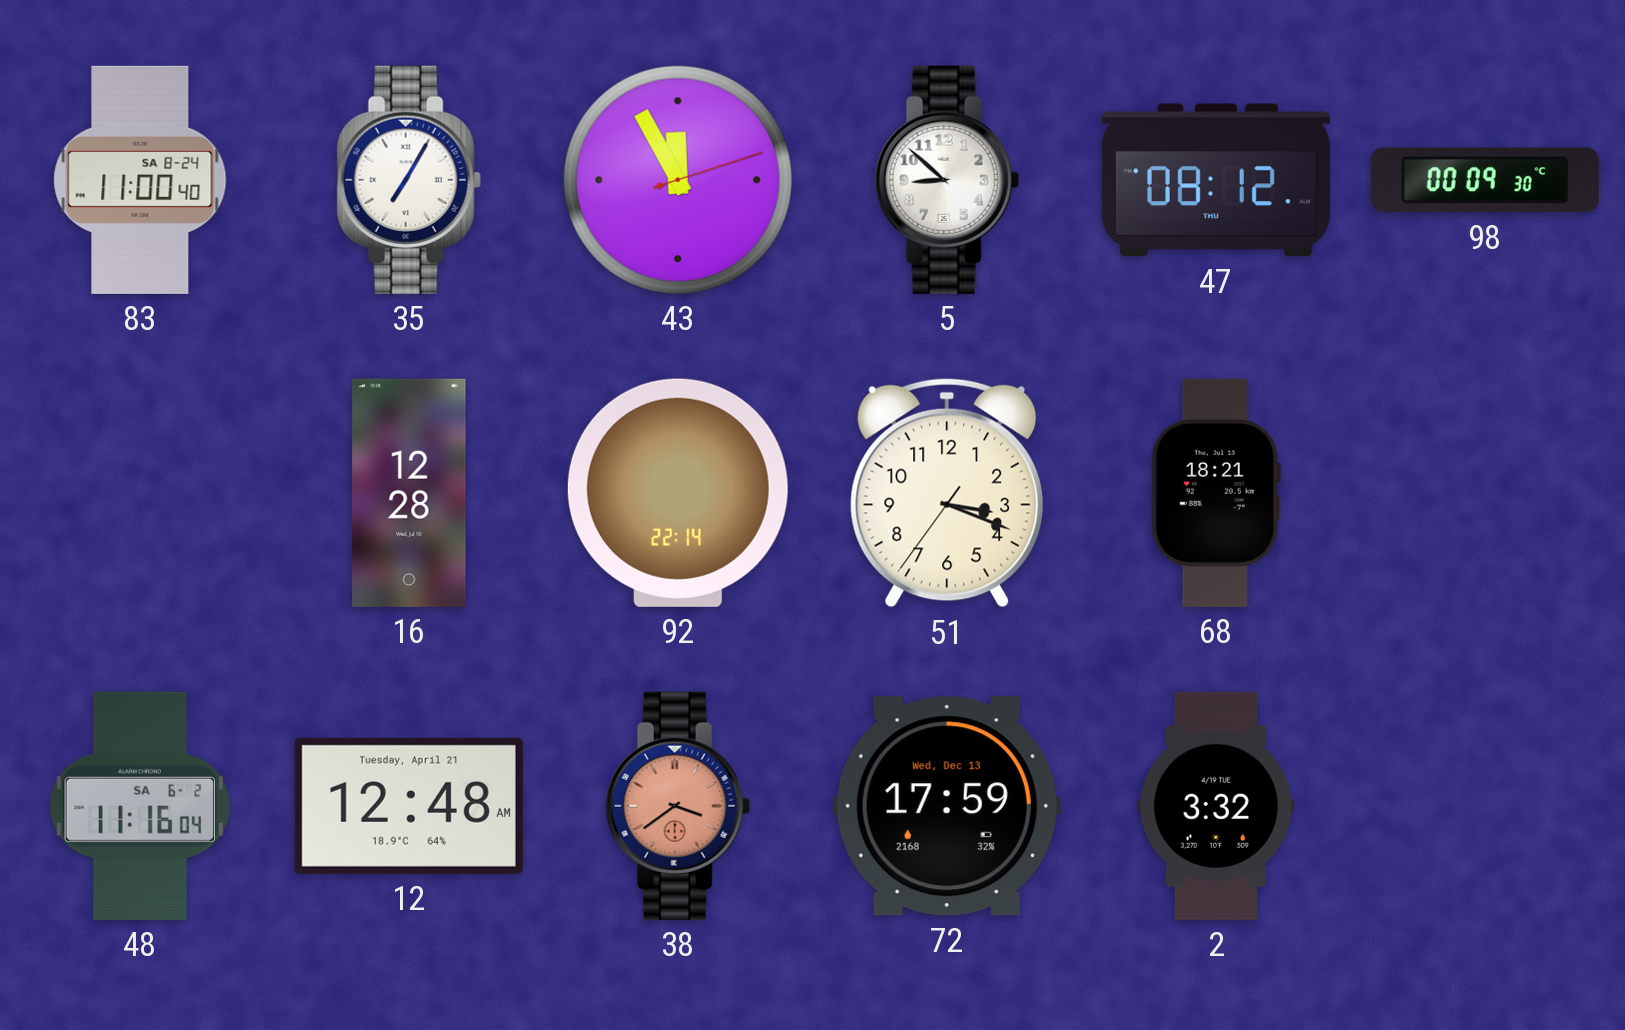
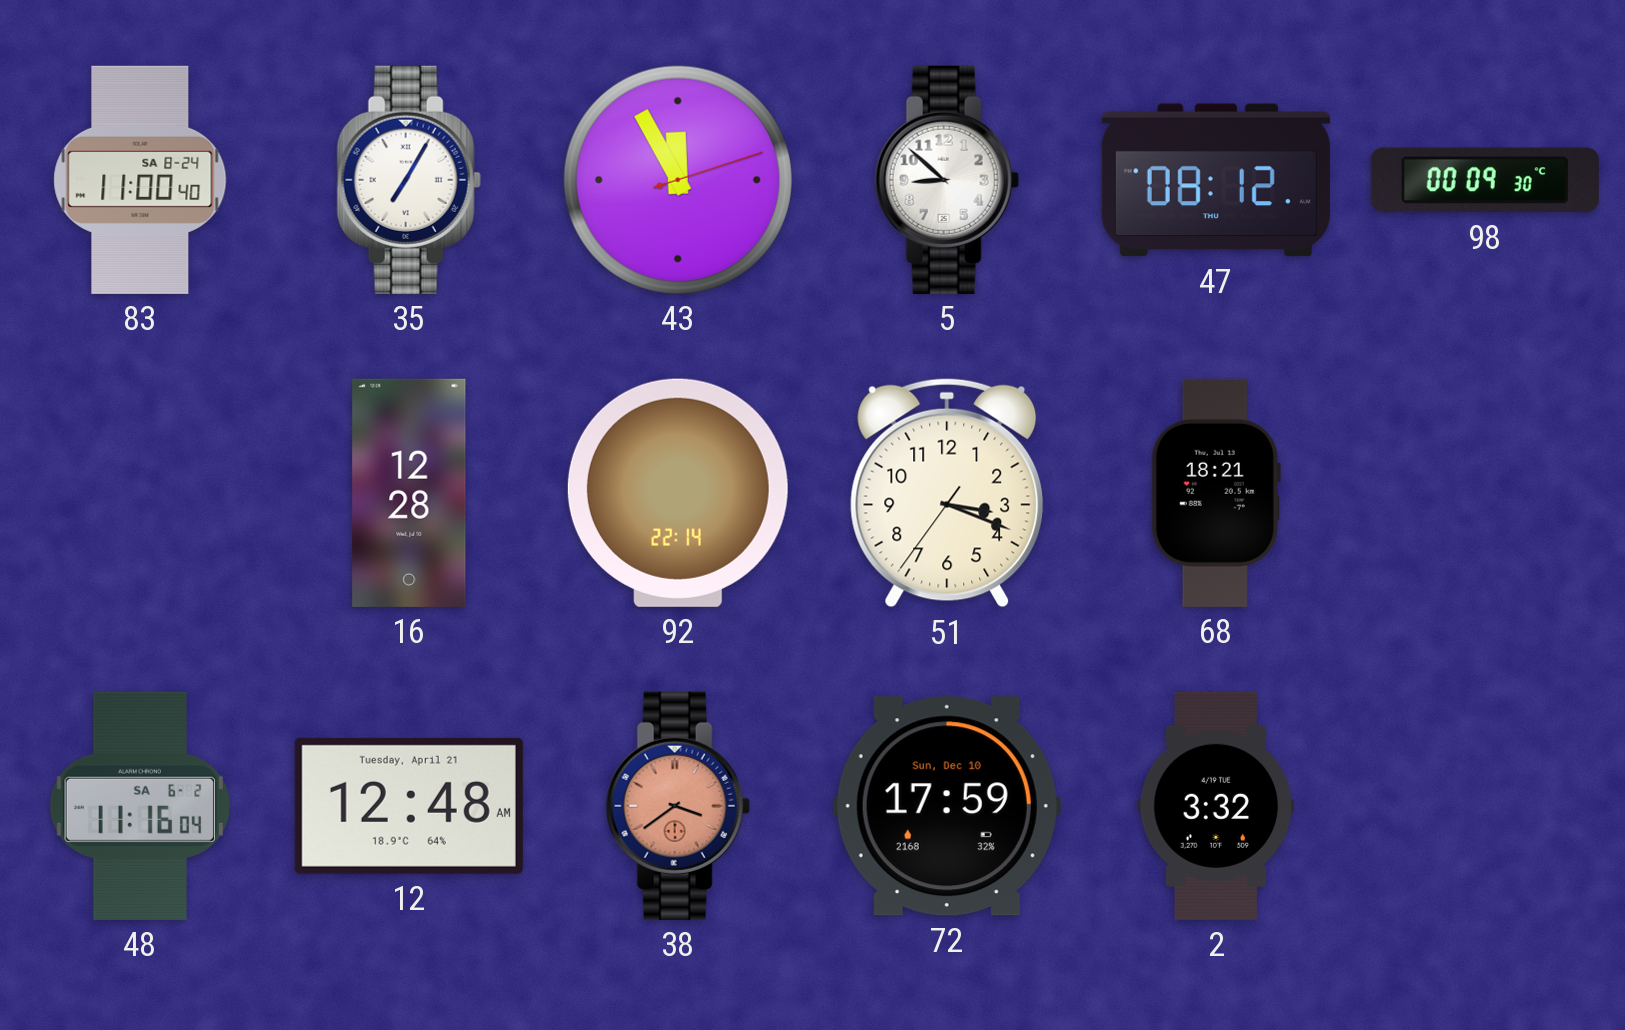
72 date: Wed, Dec 13 -> Sun, Dec 10 (947, 806)
